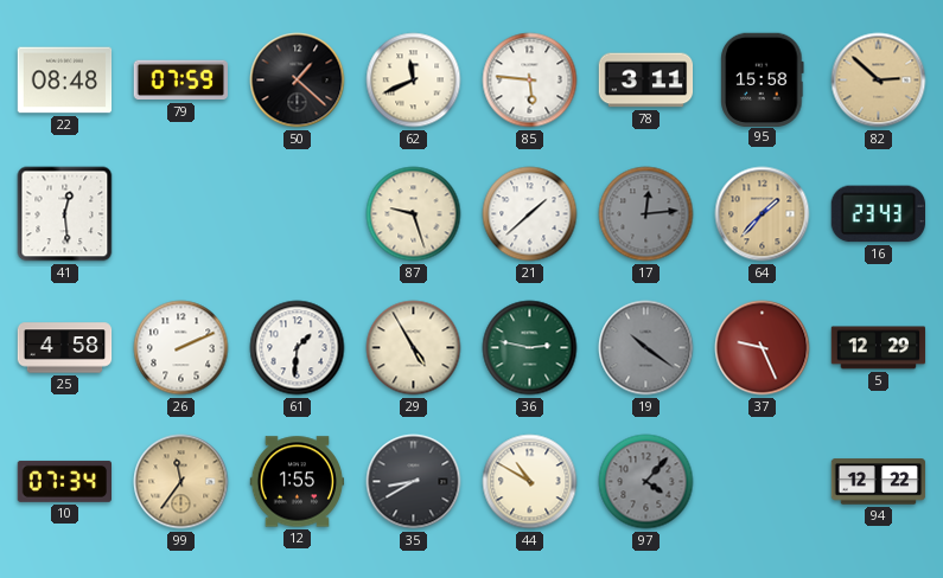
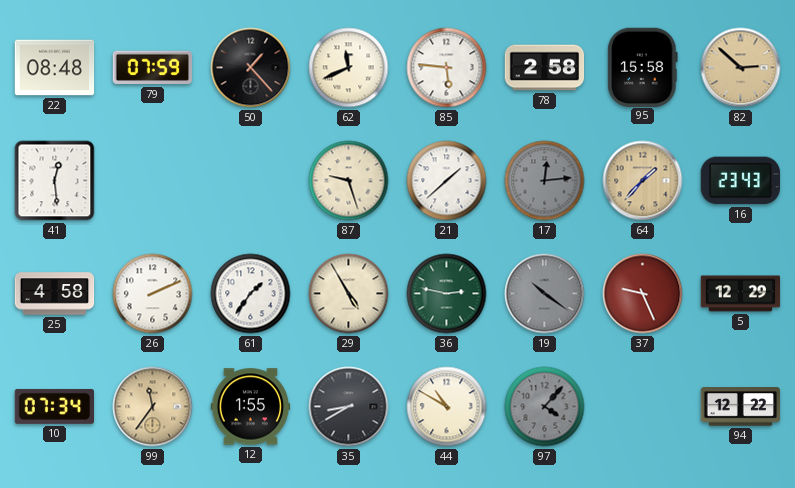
50: 1:22 -> 1:23 (251, 68)
78: 3:11 -> 2:58 (545, 68)
61: 1:31 -> 1:36 (251, 294)
